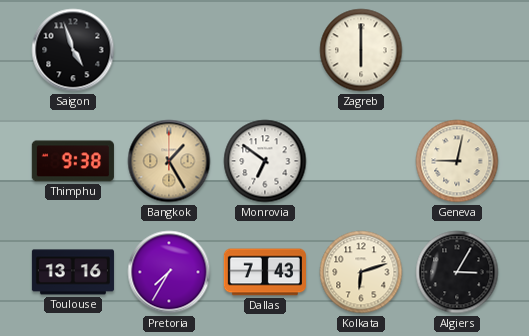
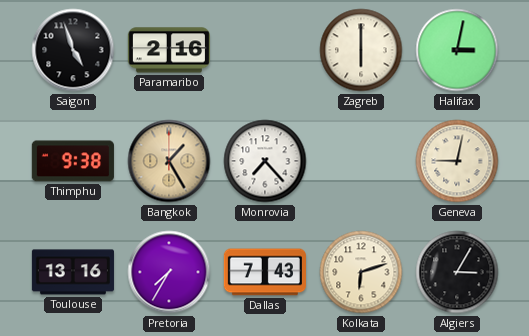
Paramaribo: none -> 2:16 (169, 50)
Halifax: none -> 3:02 (457, 50)
Monrovia: 6:51 -> 7:23 (265, 161)
